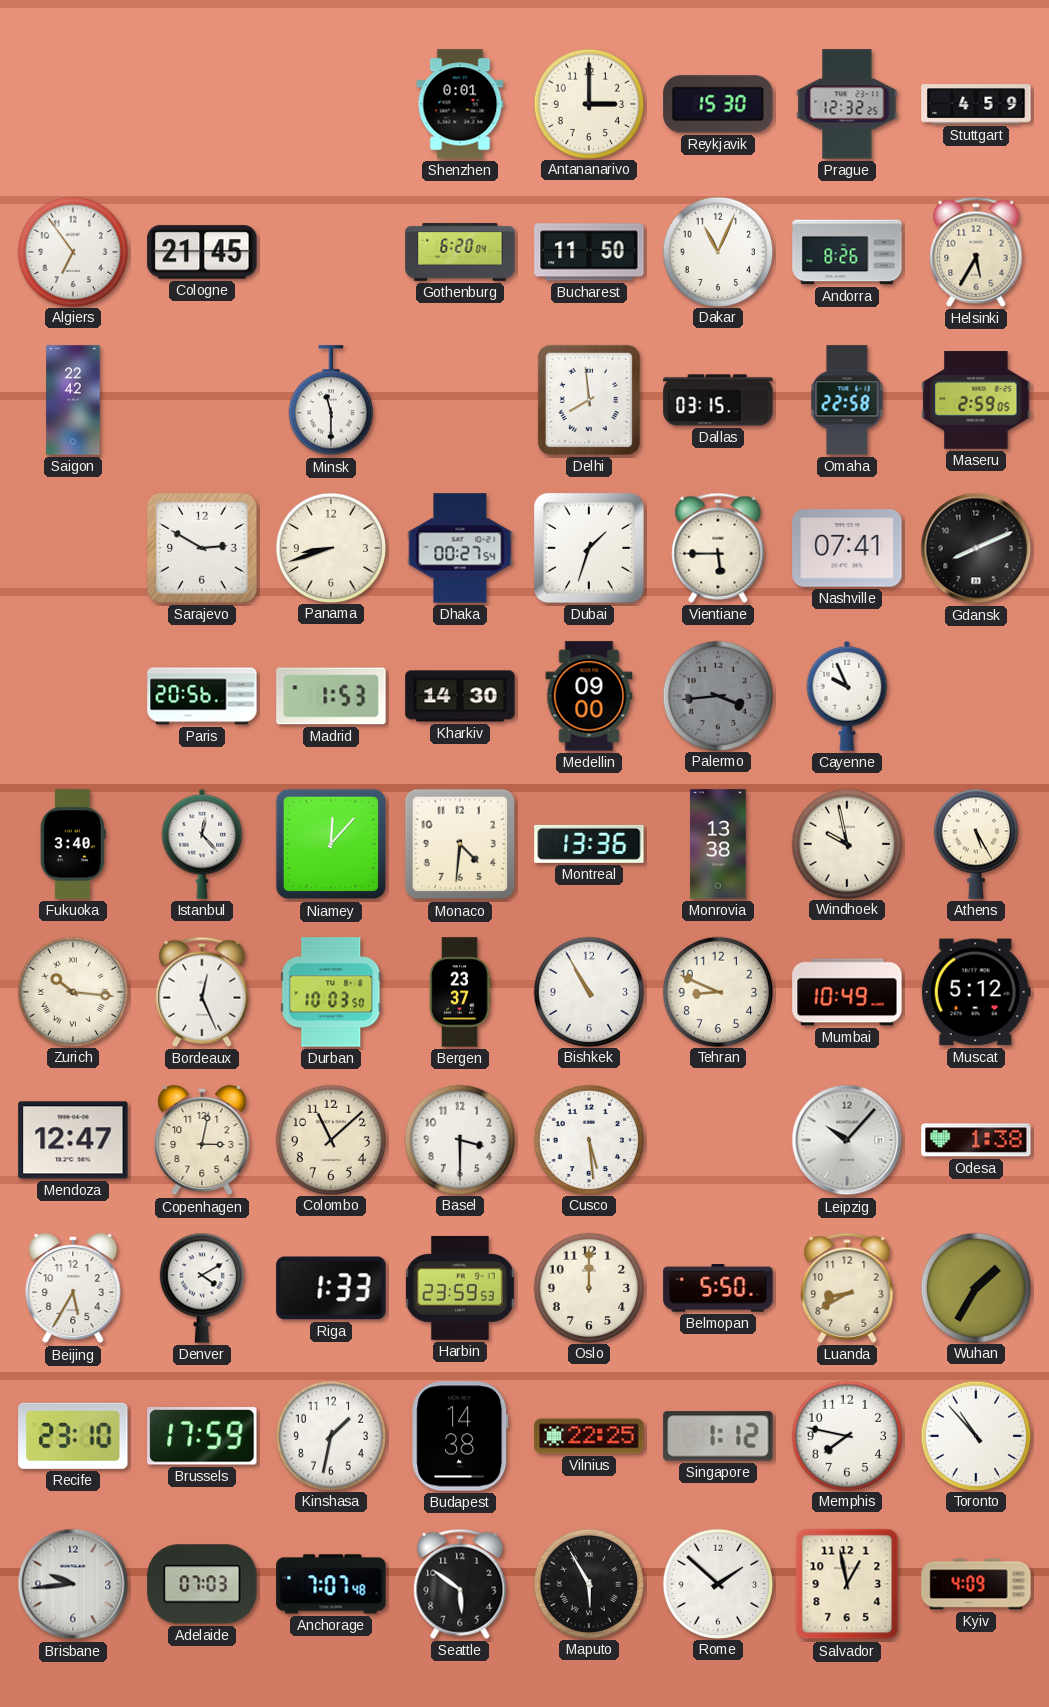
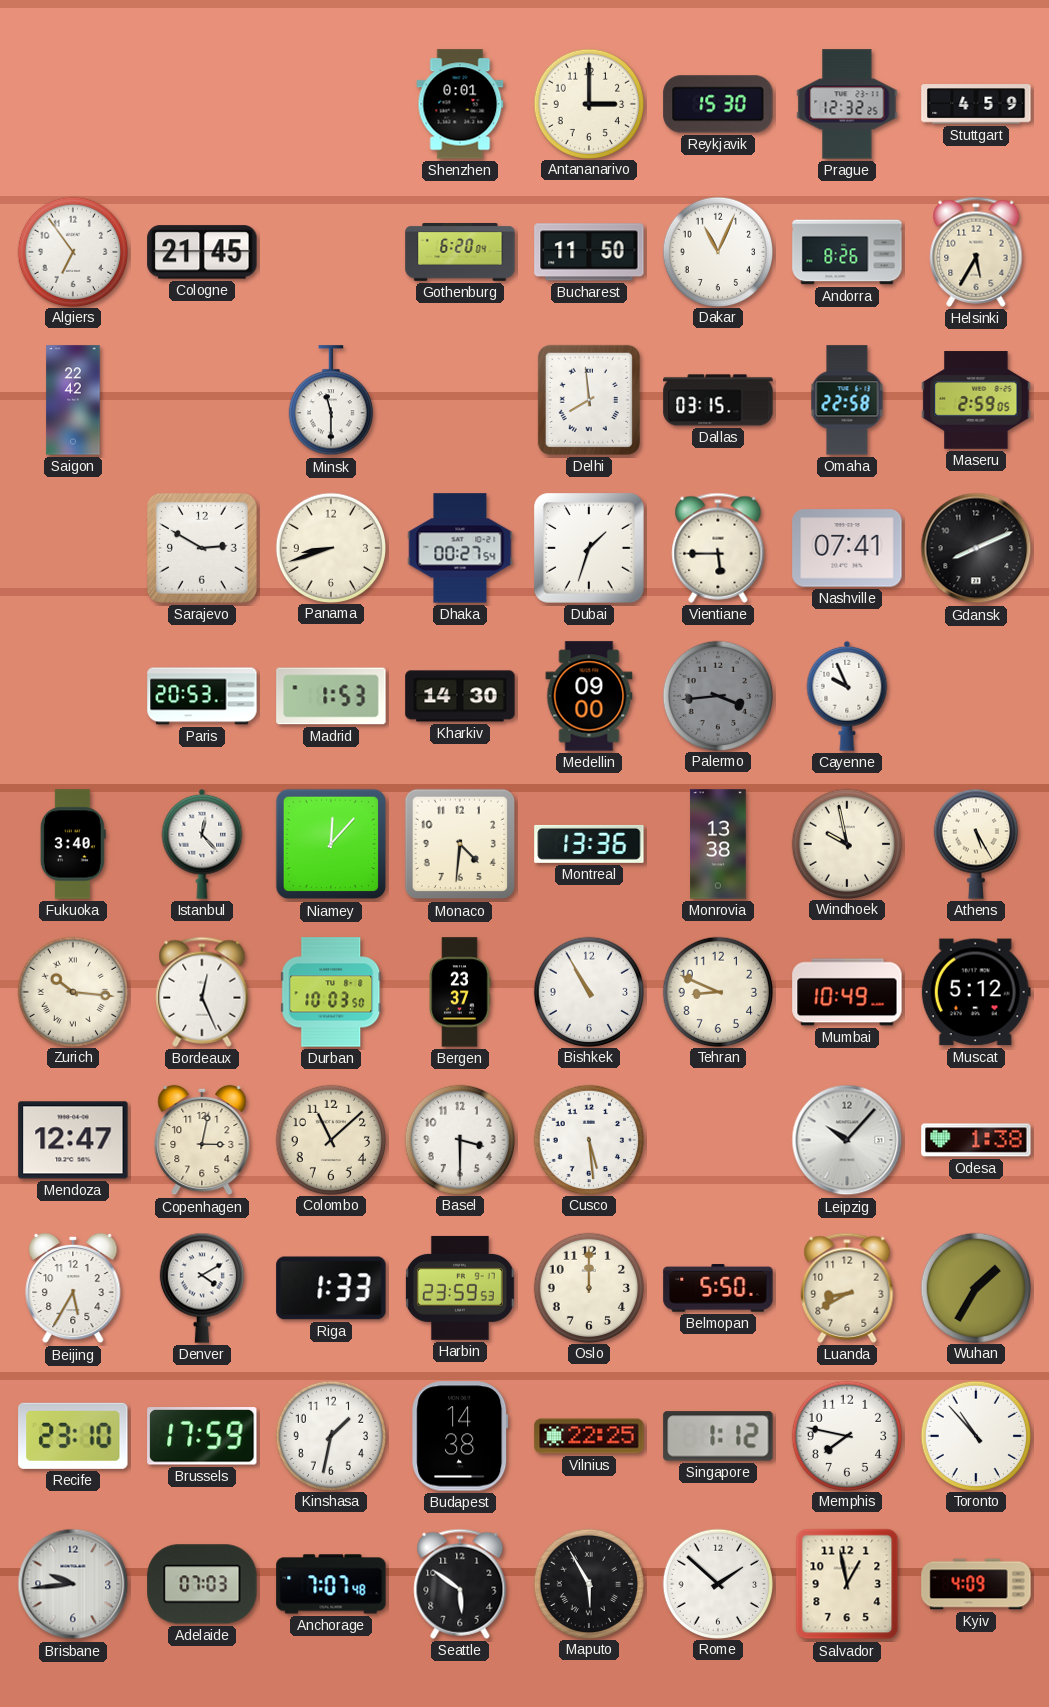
Paris: 20:56 -> 20:53 (202, 696)
